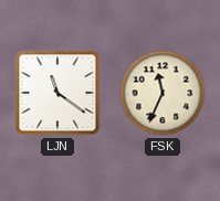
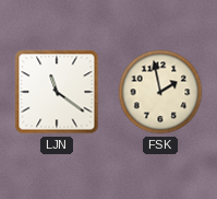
FSK: 11:34 -> 1:58 (160, 92)
